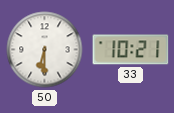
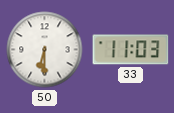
33: 10:21 -> 11:03 (131, 50)
